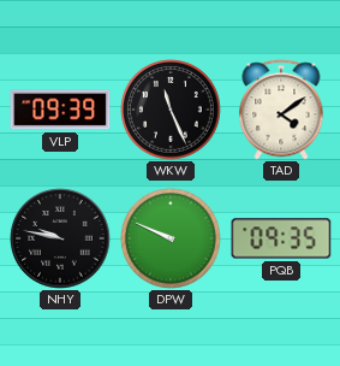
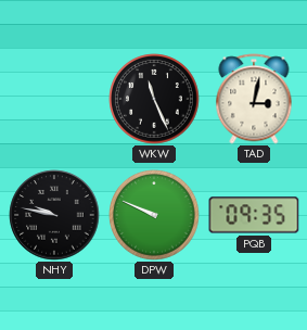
VLP: 09:39 -> none (60, 110)
TAD: 4:09 -> 3:02 (254, 99)
